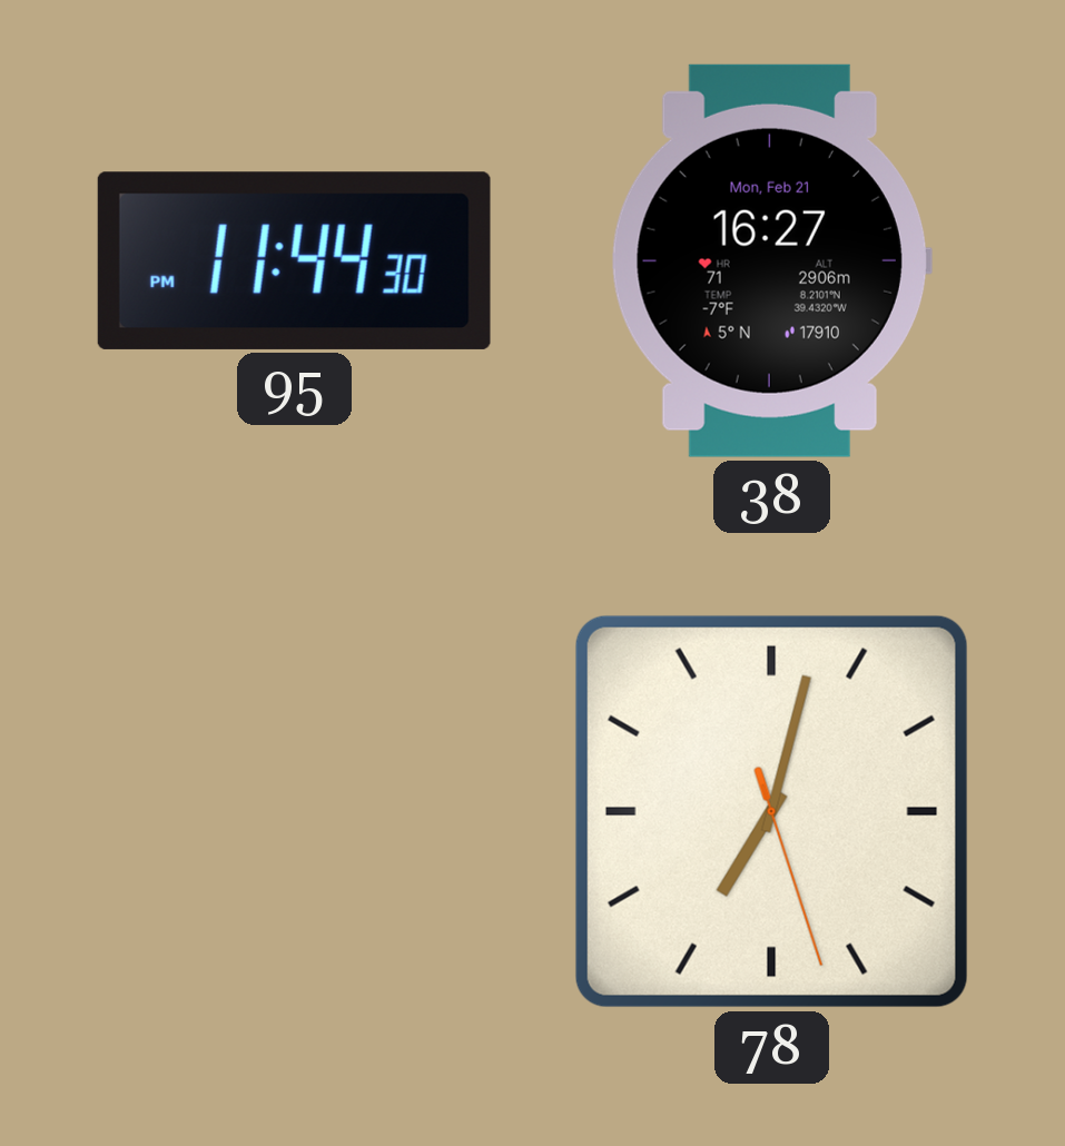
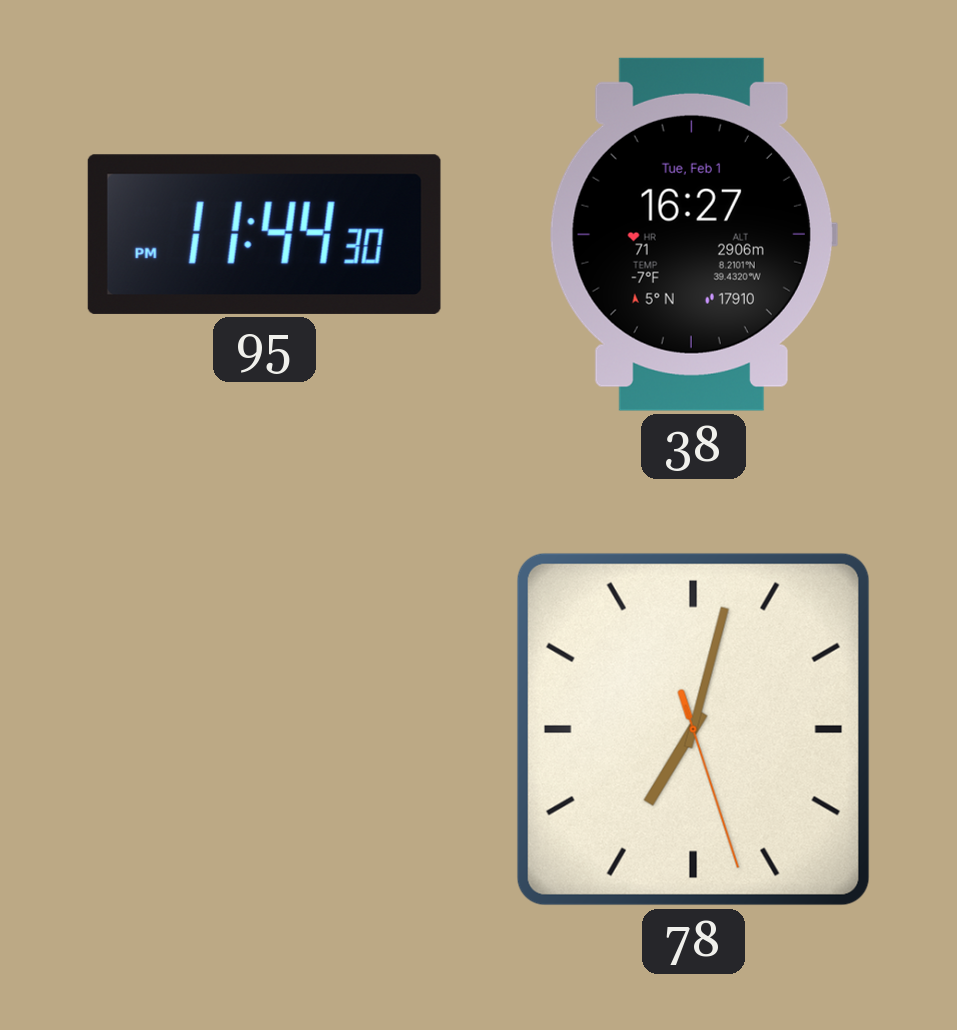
38 date: Mon, Feb 21 -> Tue, Feb 1 (693, 234)
